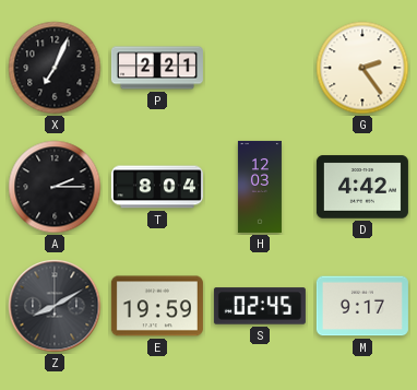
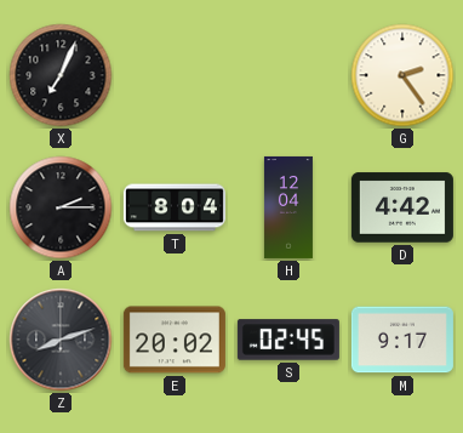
P: 2:21 -> none (157, 68)
H: 12:03 -> 12:04 (288, 207)
Z: 8:10 -> 8:12 (61, 340)
E: 19:59 -> 20:02 (175, 340)
